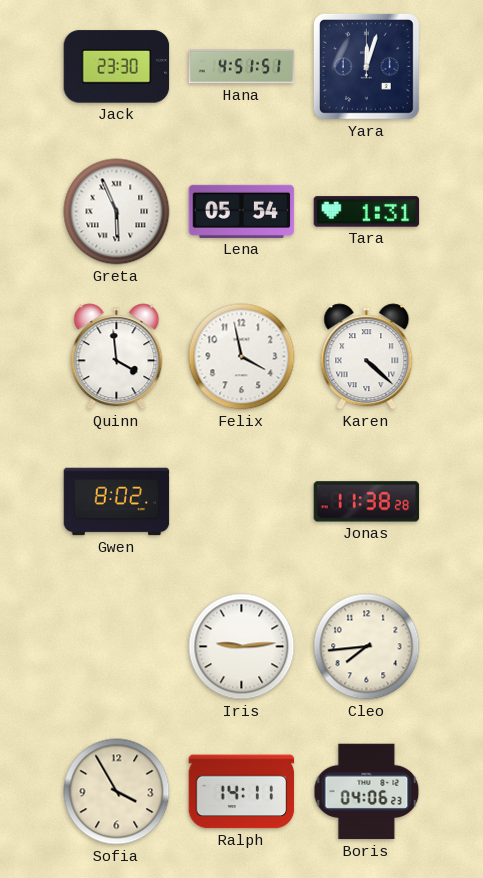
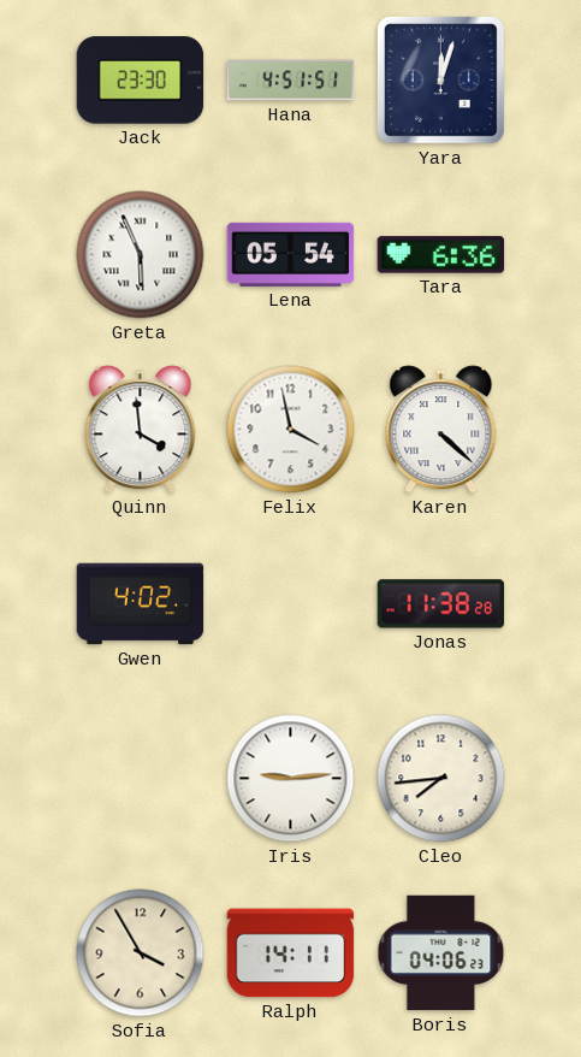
Tara: 1:31 -> 6:36 (441, 255)
Gwen: 8:02 -> 4:02 (141, 604)
